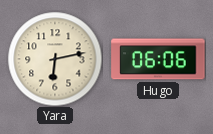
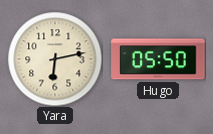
Hugo: 06:06 -> 05:50 (158, 59)
